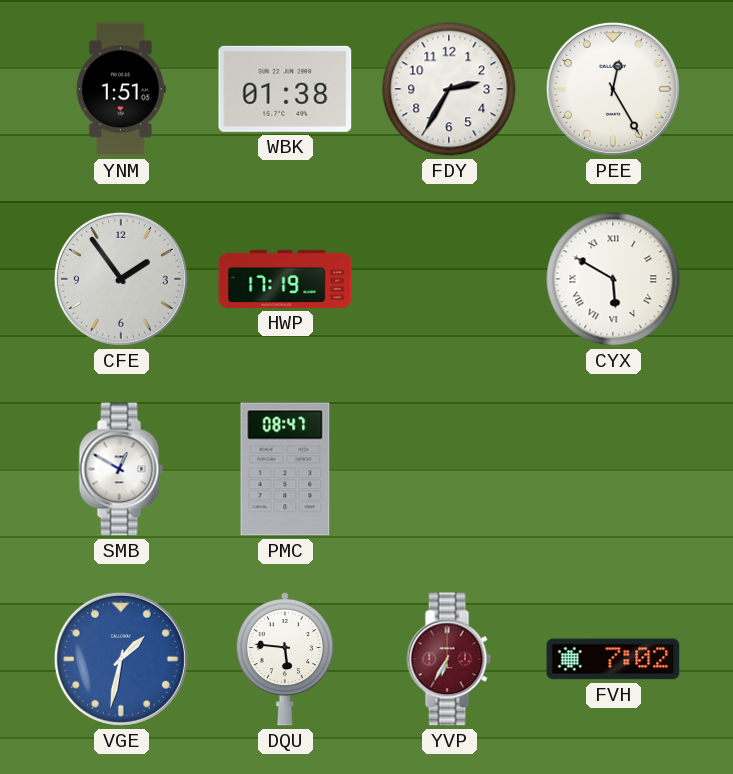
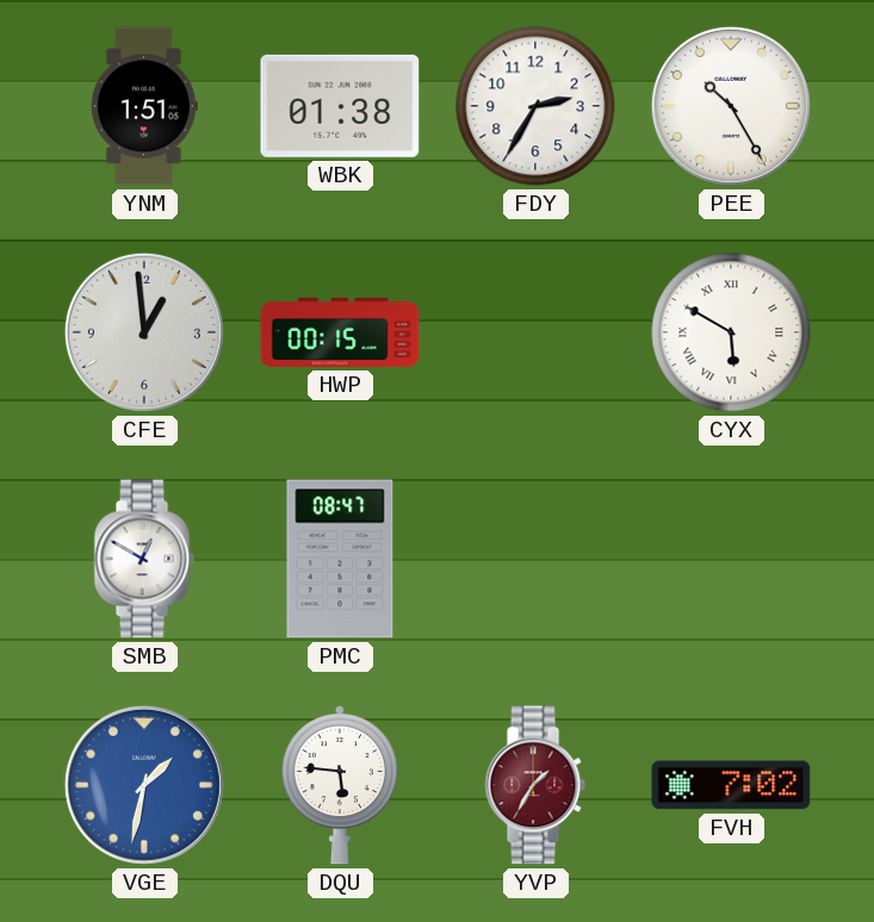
PEE: 12:25 -> 10:25 (731, 106)
CFE: 1:54 -> 12:59 (144, 332)
HWP: 17:19 -> 00:15 (340, 332)
YVP: 6:35 -> 1:35 (535, 785)
